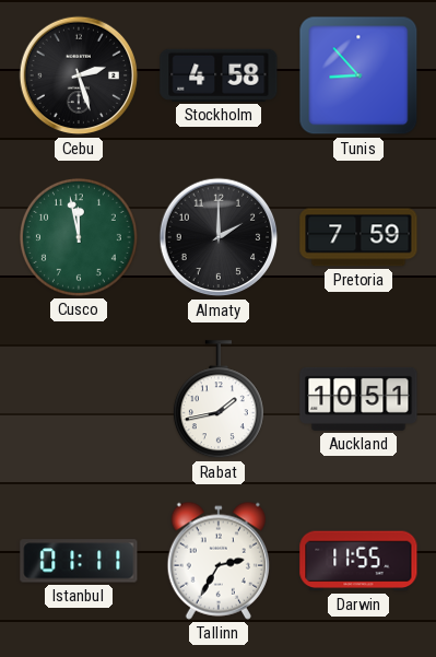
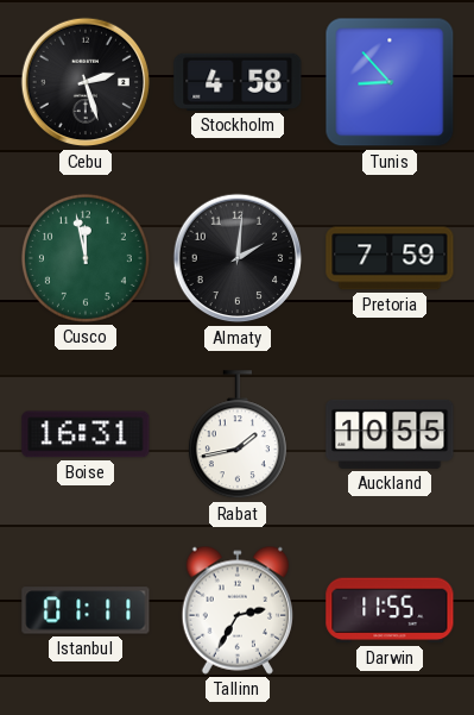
Almaty: 2:00 -> 2:01 (238, 258)
Boise: none -> 16:31 (86, 434)
Auckland: 10:51 -> 10:55 (390, 434)
